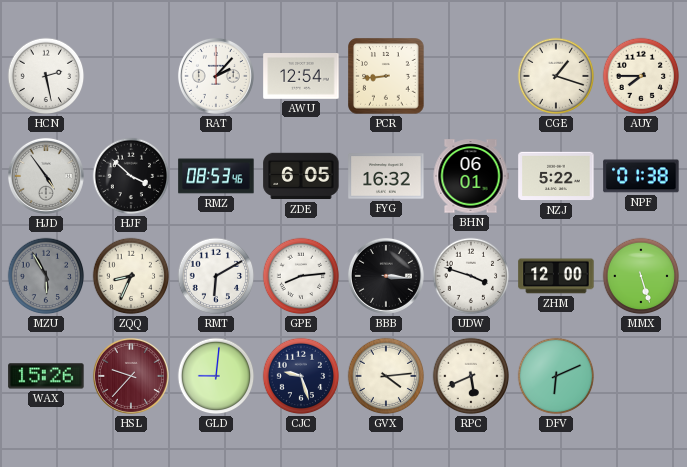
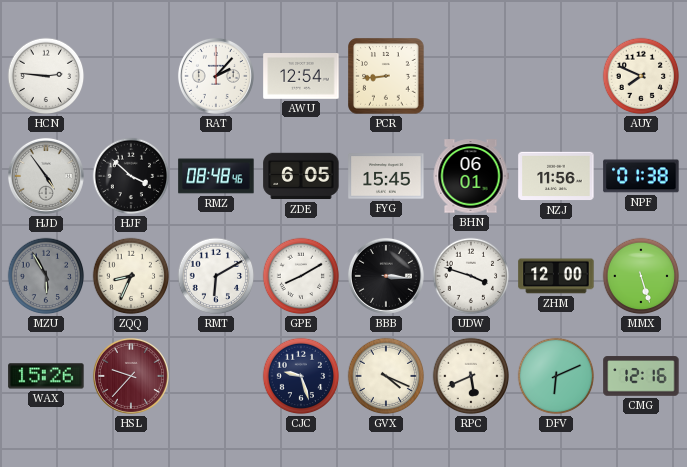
HCN: 2:28 -> 2:46 (46, 76)
CGE: 1:18 -> none (556, 76)
AUY: 7:45 -> 7:49 (641, 76)
RMZ: 08:53 -> 08:48 (216, 176)
FYG: 16:32 -> 15:45 (386, 176)
NZJ: 5:22 -> 11:56 (556, 176)
GPE: 8:14 -> 8:10 (301, 276)
GLD: 9:01 -> none (216, 376)
GVX: 4:14 -> 4:19 (386, 376)
CMG: none -> 12:16 (641, 376)
